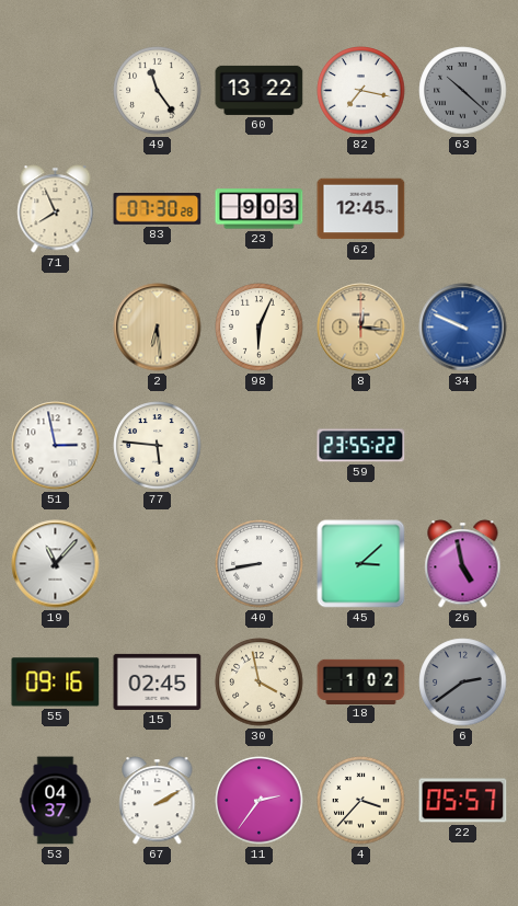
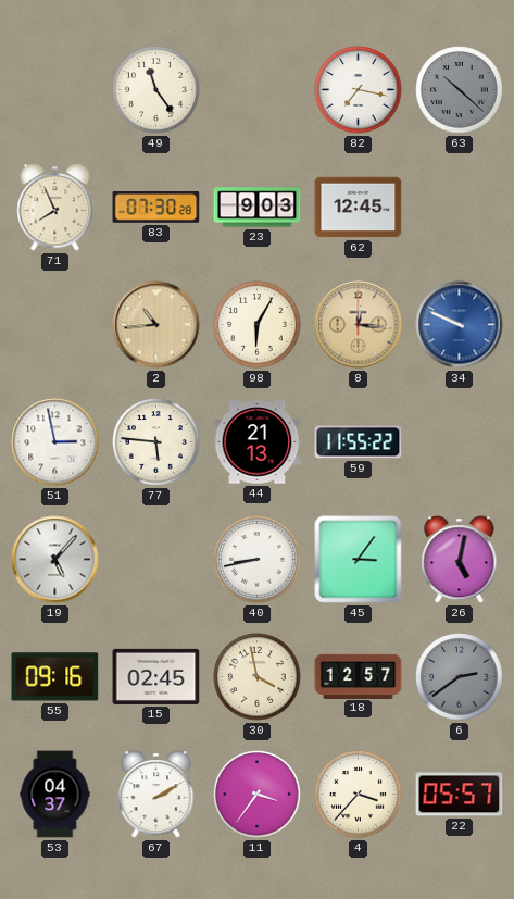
60: 13:22 -> none (260, 90)
2: 6:29 -> 10:44 (156, 325)
98: 6:04 -> 6:05 (258, 325)
44: none -> 21:13 (258, 442)
59: 23:55 -> 11:55 (359, 442)
19: 11:07 -> 5:07 (55, 560)
45: 3:08 -> 3:06 (359, 560)
26: 4:58 -> 5:02 (460, 560)
18: 1:02 -> 12:57 (359, 676)
11: 2:36 -> 3:36 (258, 795)
